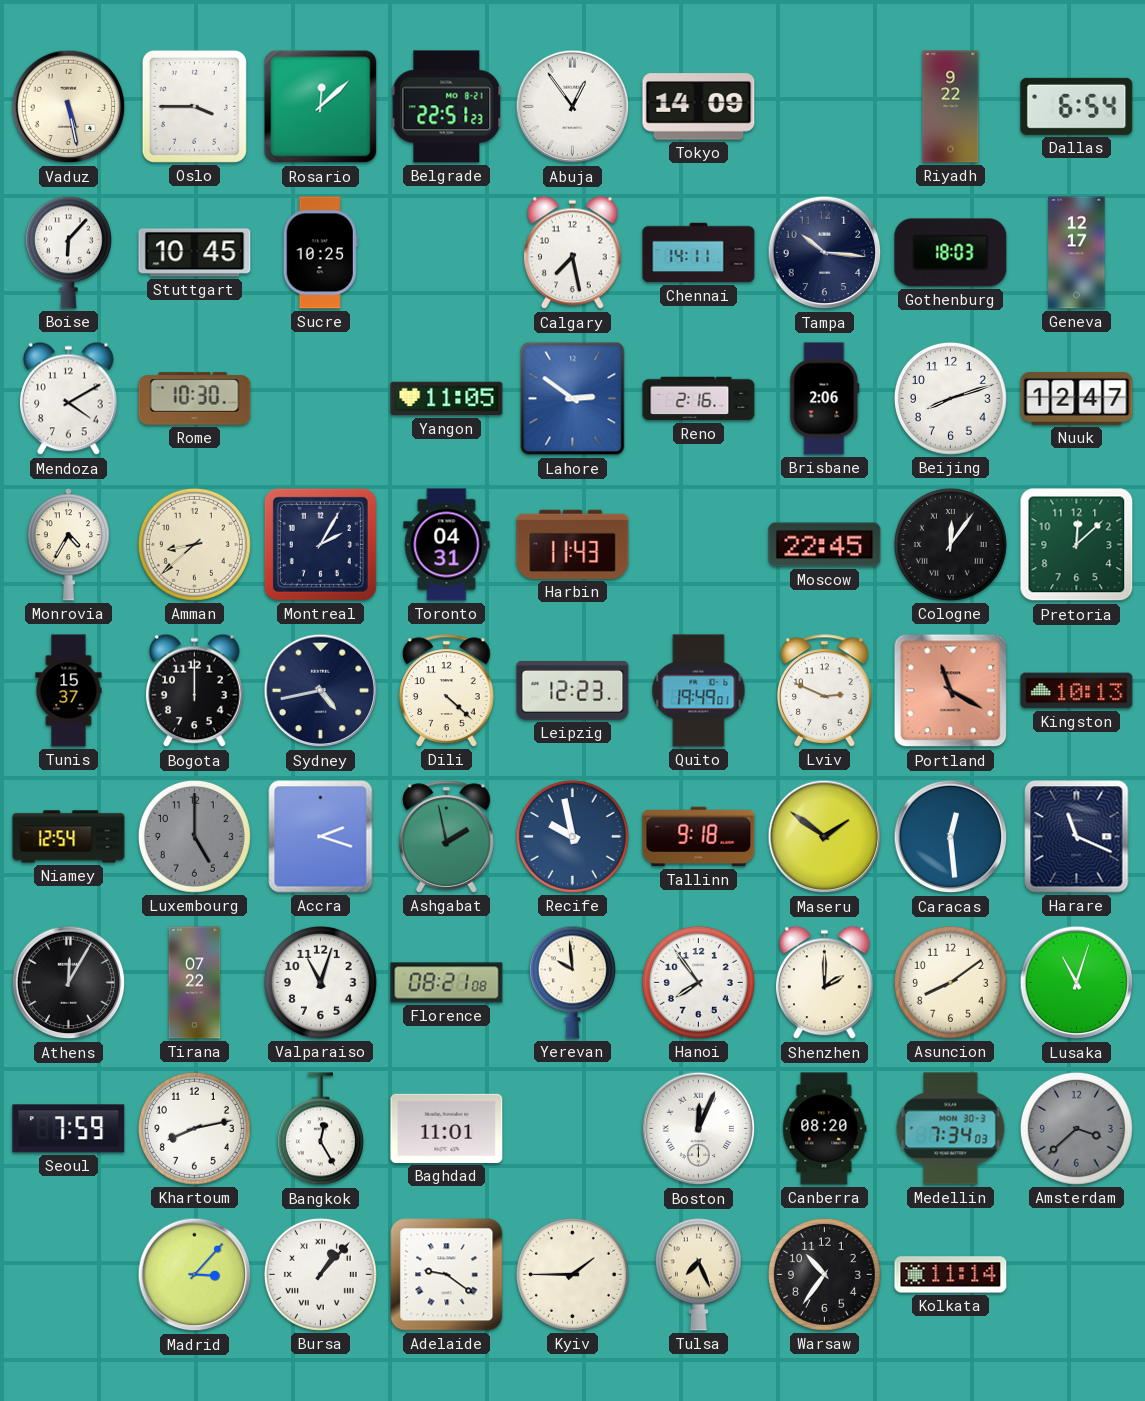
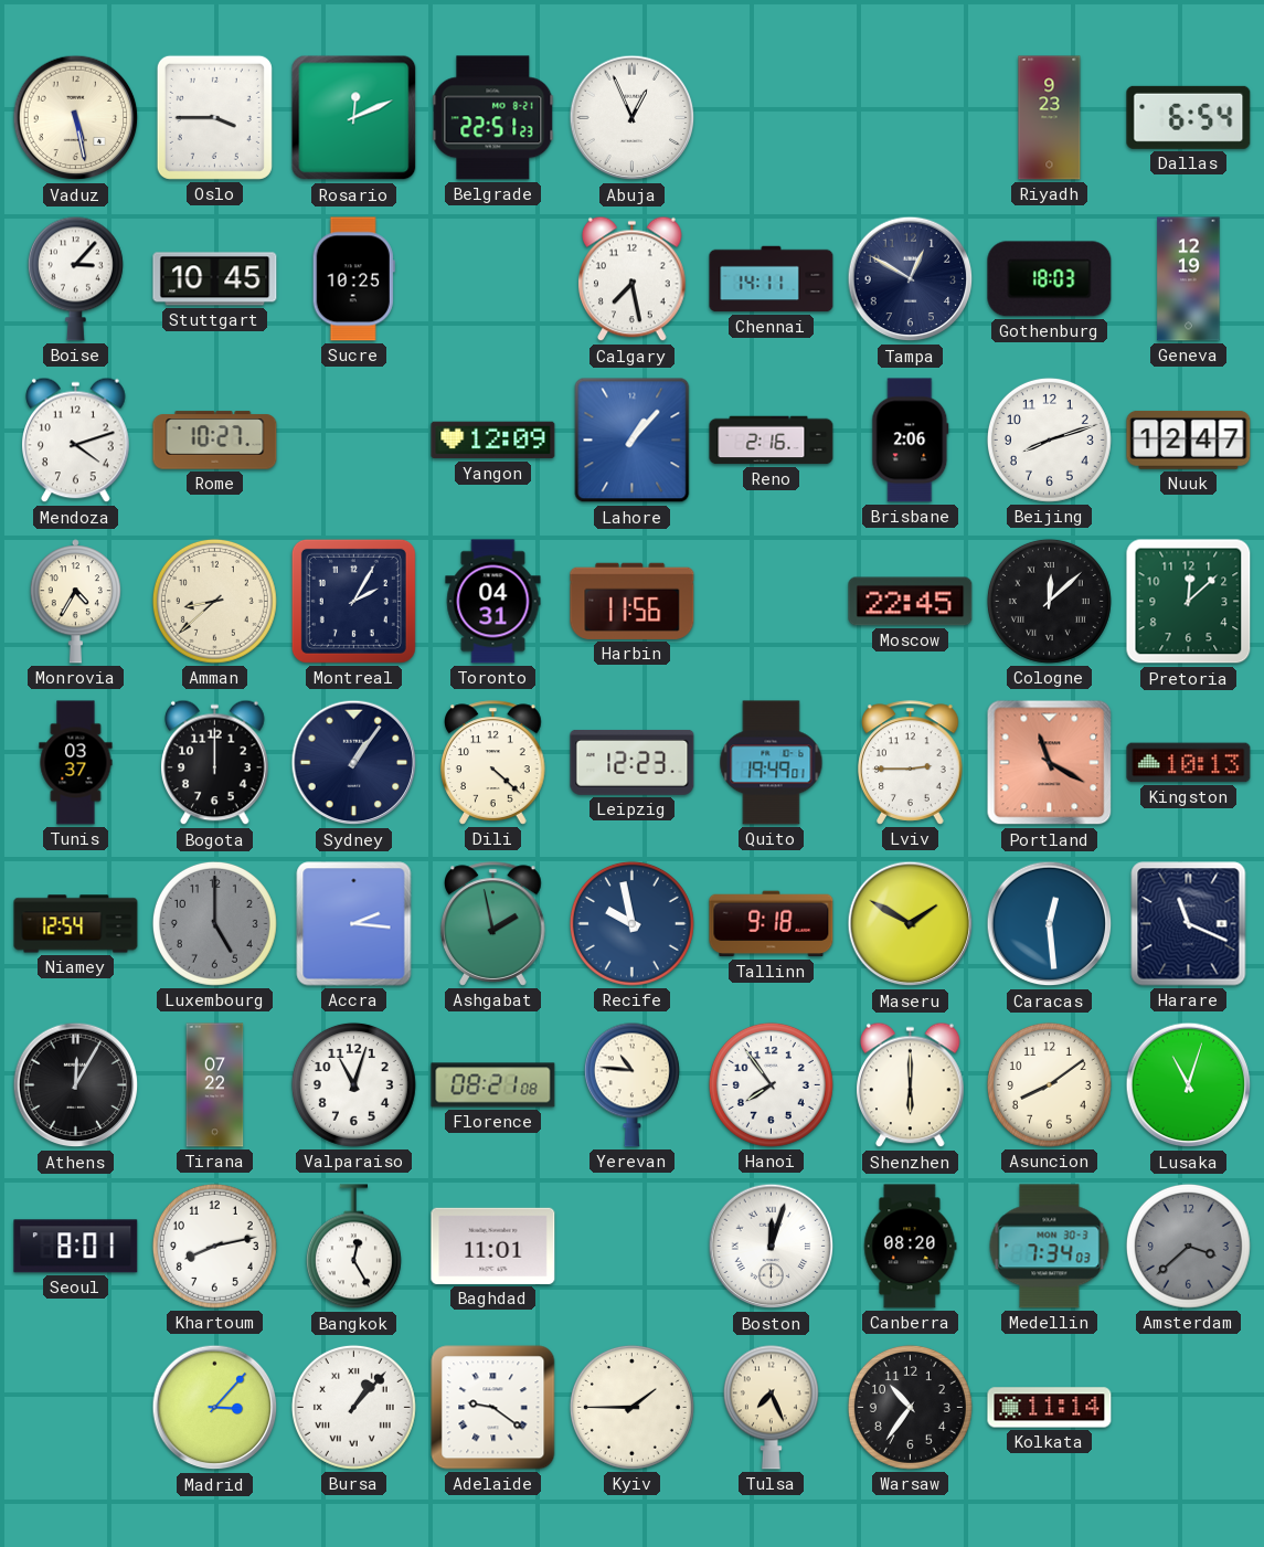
Rosario: 12:08 -> 12:11 (354, 118)
Abuja: 12:54 -> 12:56 (633, 118)
Tokyo: 14:09 -> none (699, 107)
Riyadh: 9:22 -> 9:23 (1050, 118)
Boise: 6:07 -> 3:07 (75, 278)
Tampa: 10:16 -> 12:50 (911, 279)
Geneva: 12:17 -> 12:19 (1189, 279)
Mendoza: 4:10 -> 4:12 (76, 441)
Rome: 10:30 -> 10:27 (215, 441)
Yangon: 11:05 -> 12:09 (493, 441)
Lahore: 2:51 -> 1:07 (633, 441)
Harbin: 11:43 -> 11:56 (633, 601)
Cologne: 12:06 -> 12:08 (1049, 601)
Tunis: 15:37 -> 03:37 (76, 763)
Sydney: 4:43 -> 1:06 (354, 763)
Lviv: 2:49 -> 2:45 (911, 763)
Accra: 2:18 -> 2:16 (354, 924)
Maseru: 1:51 -> 1:50 (911, 924)
Yerevan: 9:59 -> 10:46 (631, 1084)
Shenzhen: 2:00 -> 6:00 (911, 1085)
Seoul: 7:59 -> 8:01 (76, 1247)
Boston: 12:04 -> 12:03 (772, 1247)
